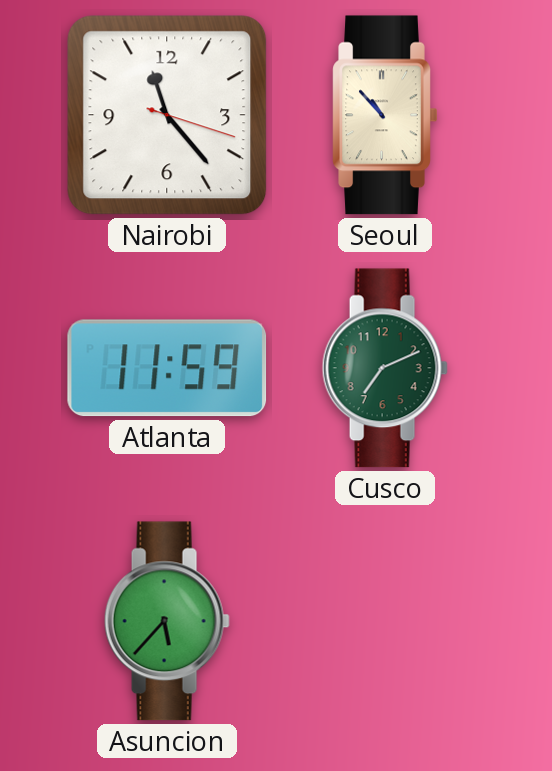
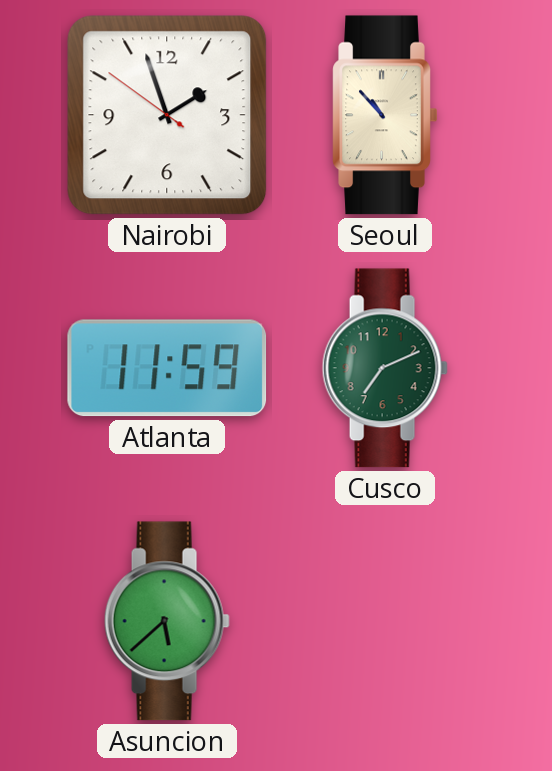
Nairobi: 11:23 -> 1:56 (167, 115)
Asuncion: 5:37 -> 5:38 (167, 621)
